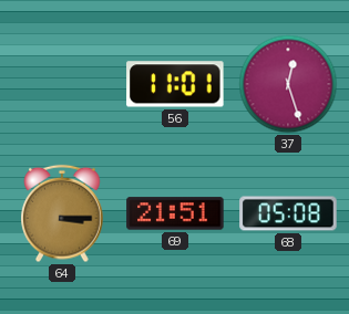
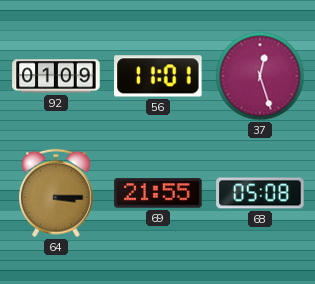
92: none -> 01:09 (56, 76)
69: 21:51 -> 21:55 (158, 193)
